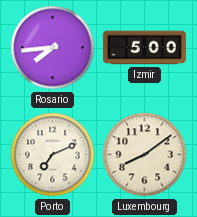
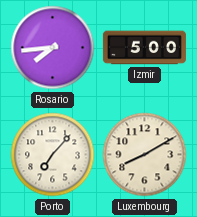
Porto: 7:11 -> 7:07 (53, 155)
Luxembourg: 8:09 -> 8:10 (145, 155)
